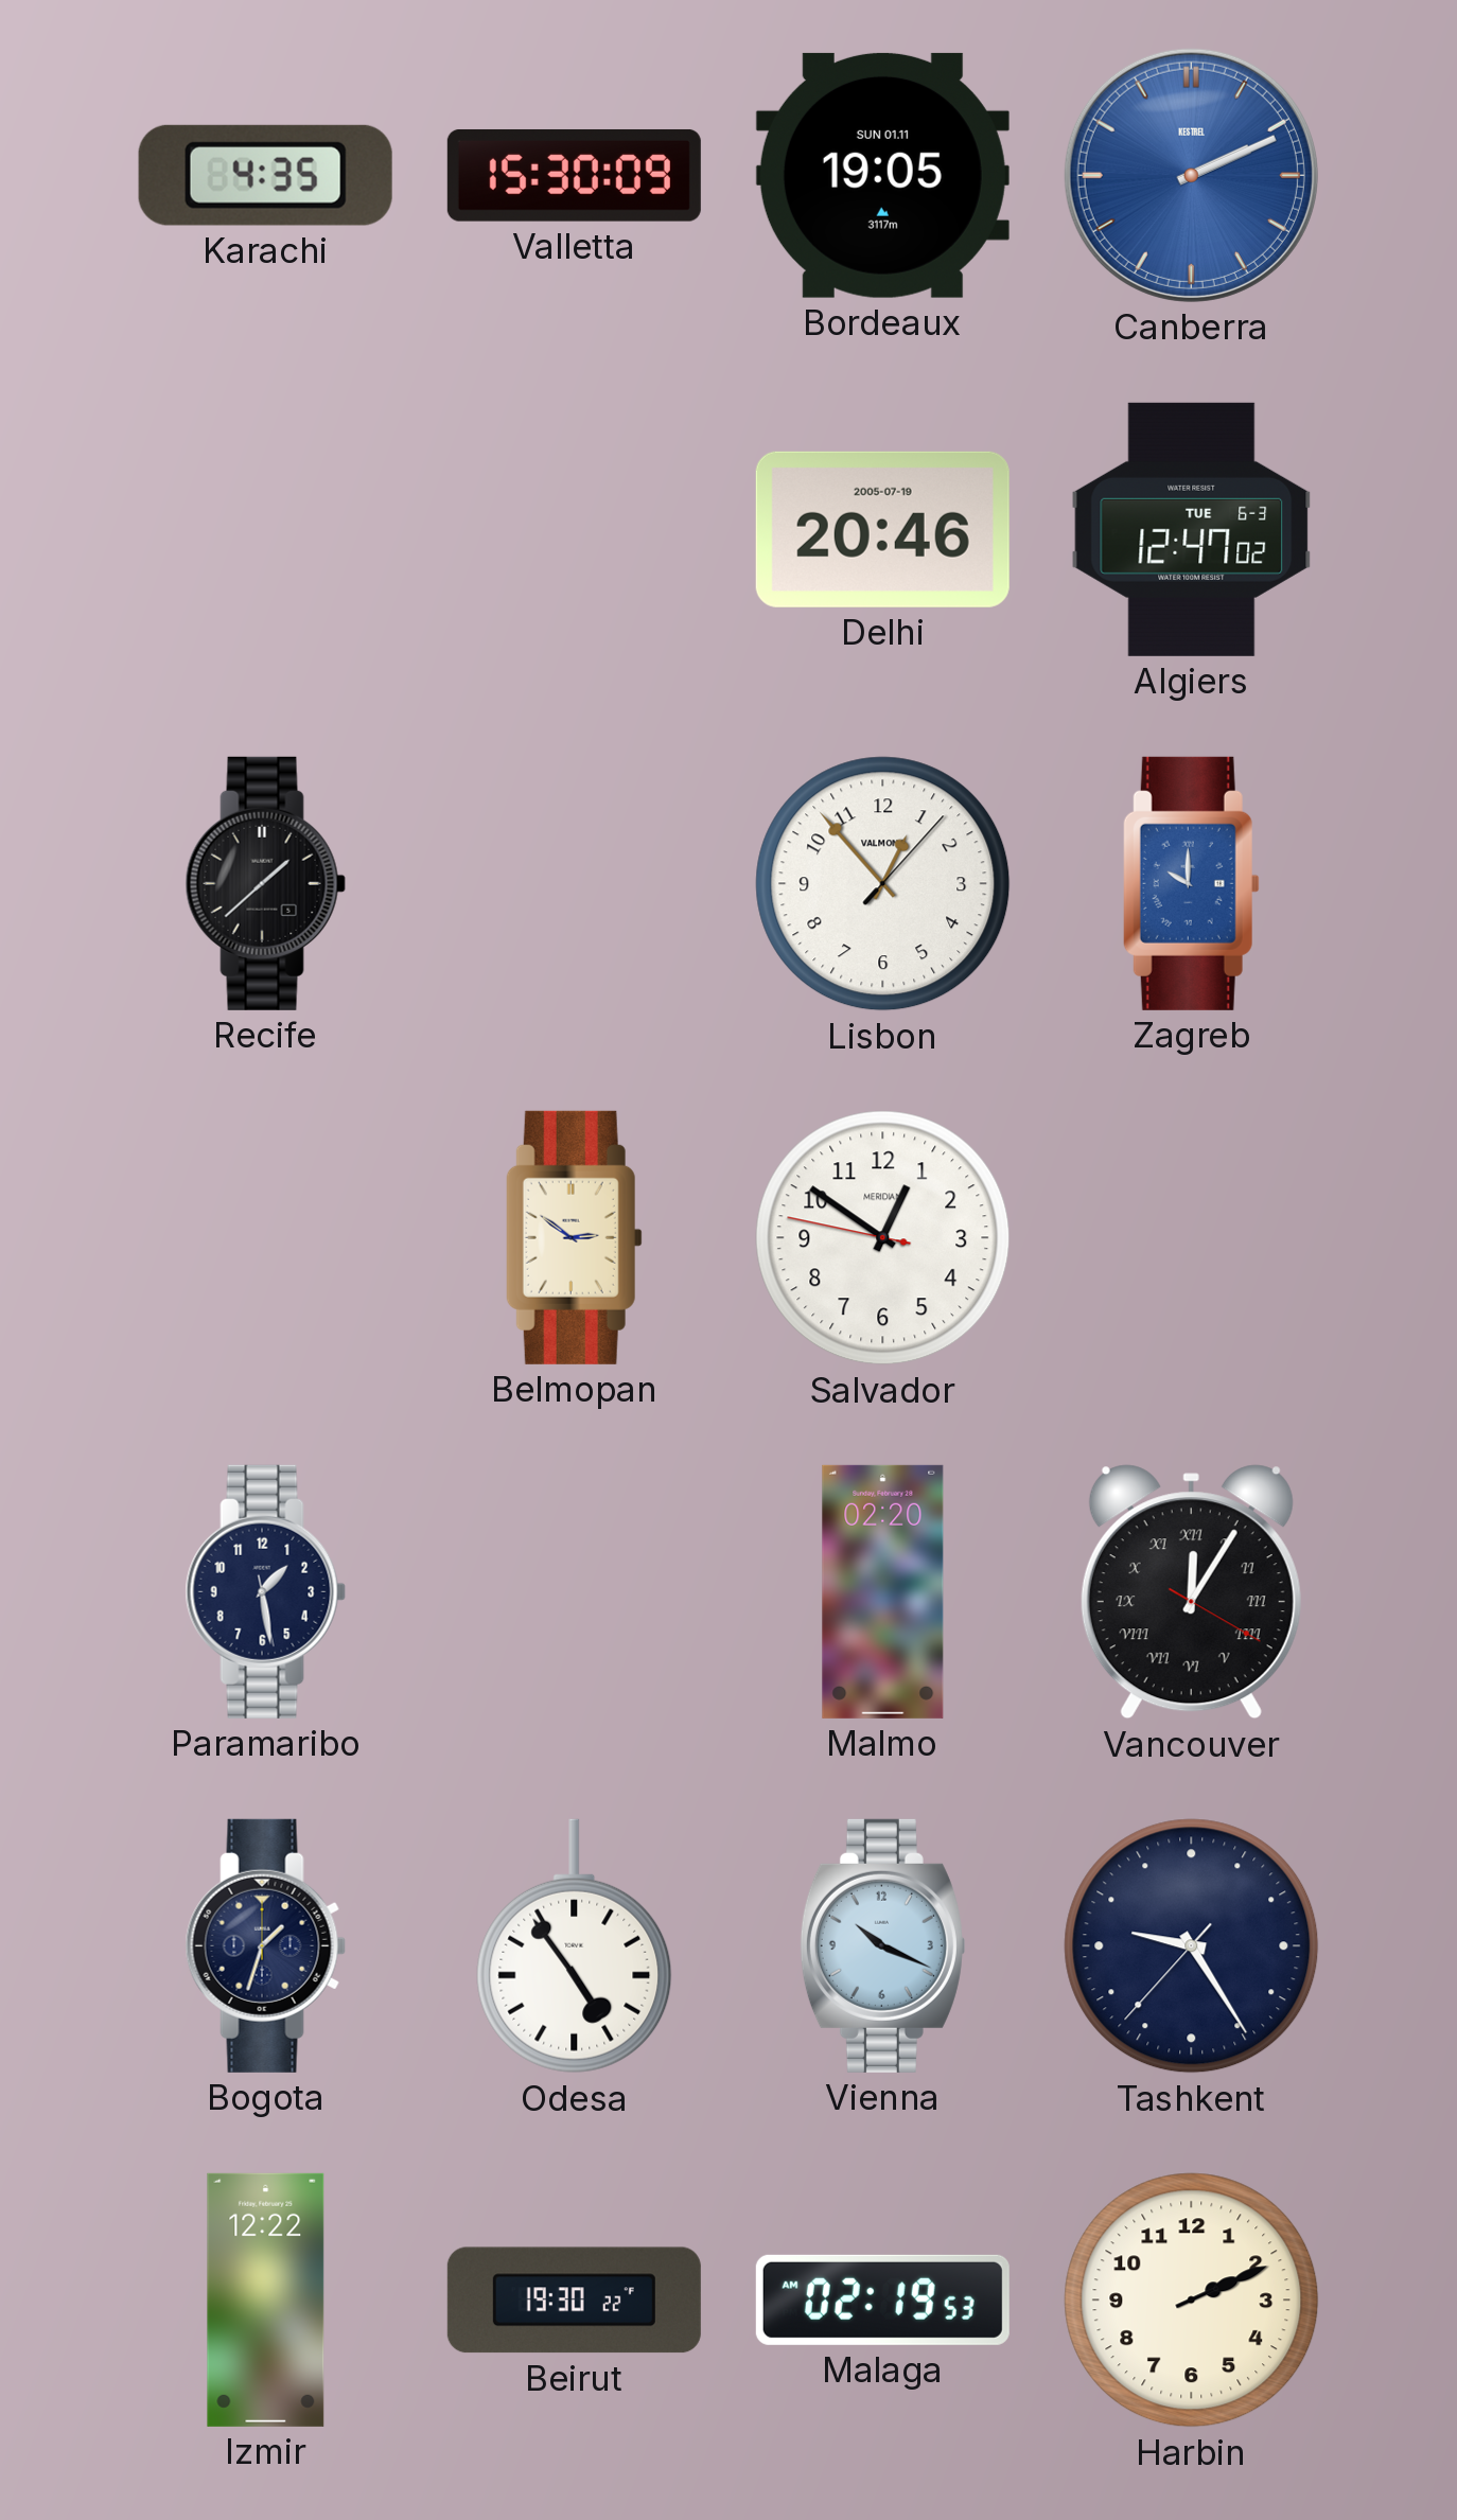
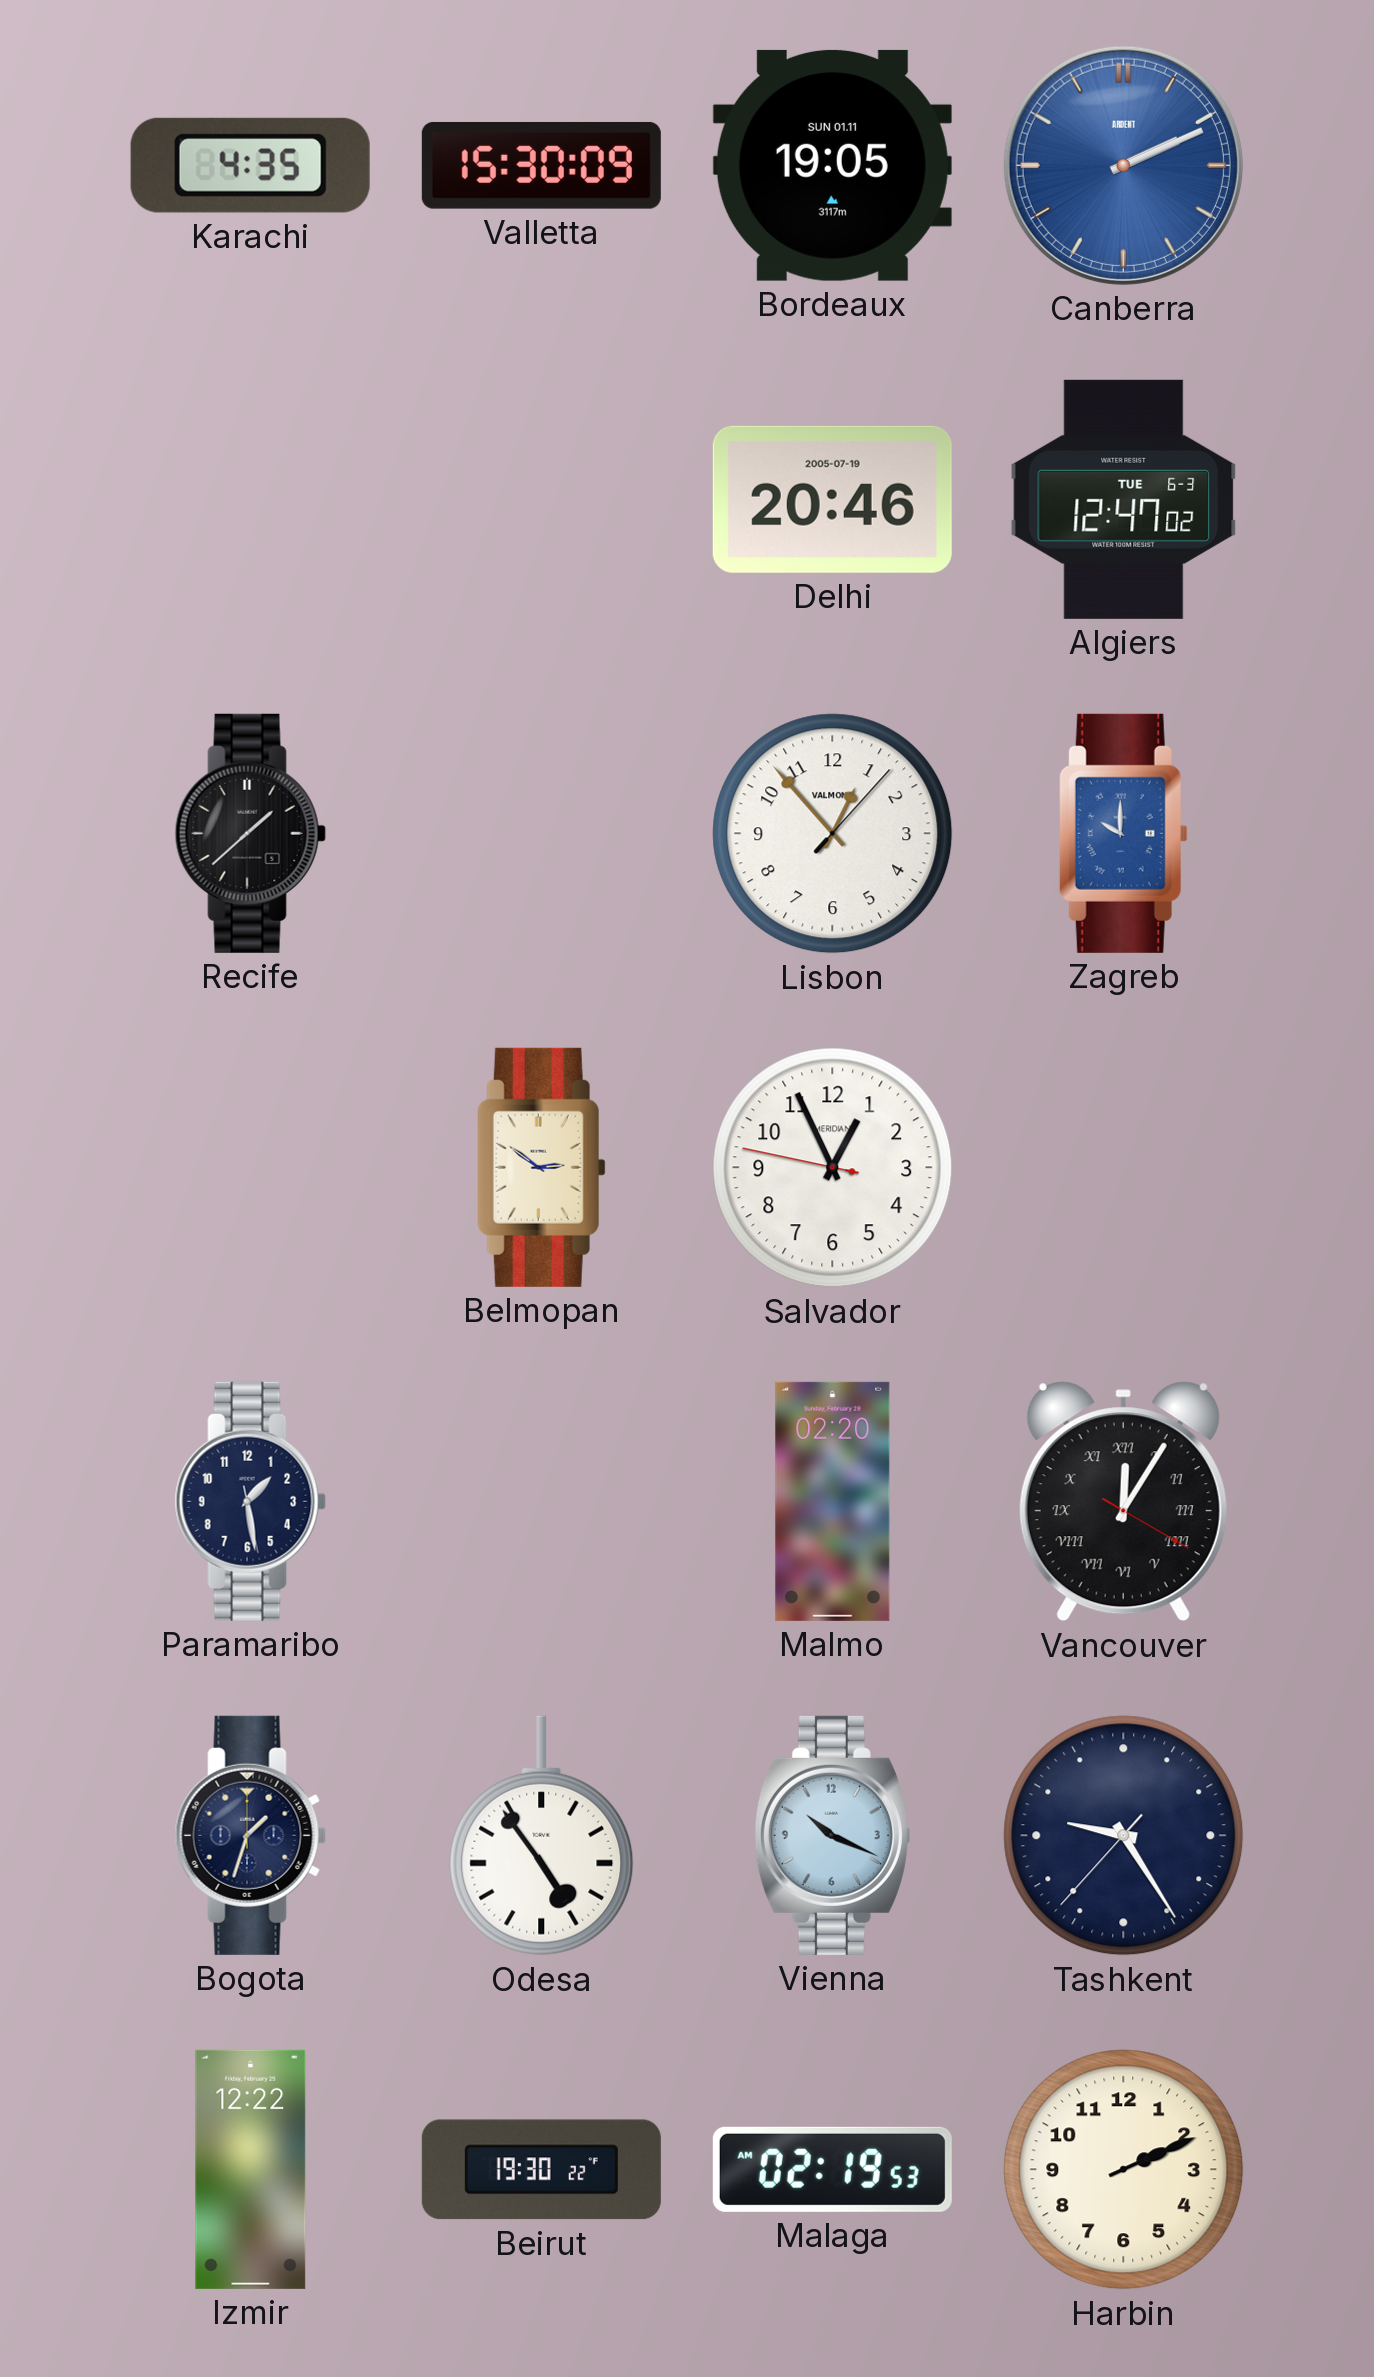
Canberra brand: KESTREL -> ARDENT (1123, 165)
Salvador: 12:50 -> 12:55 (833, 1168)
